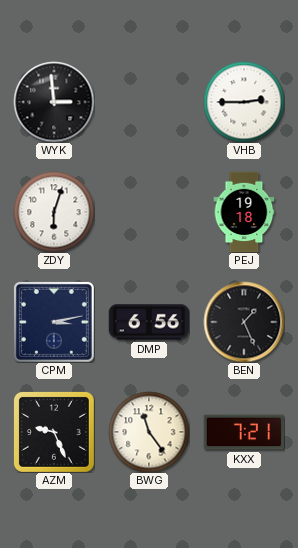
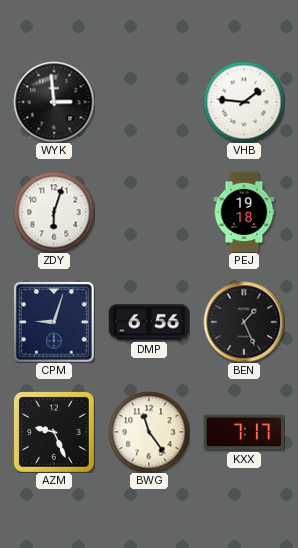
VHB: 2:45 -> 1:46 (244, 102)
CPM: 3:13 -> 9:03 (54, 322)
KXX: 7:21 -> 7:17 (244, 432)
